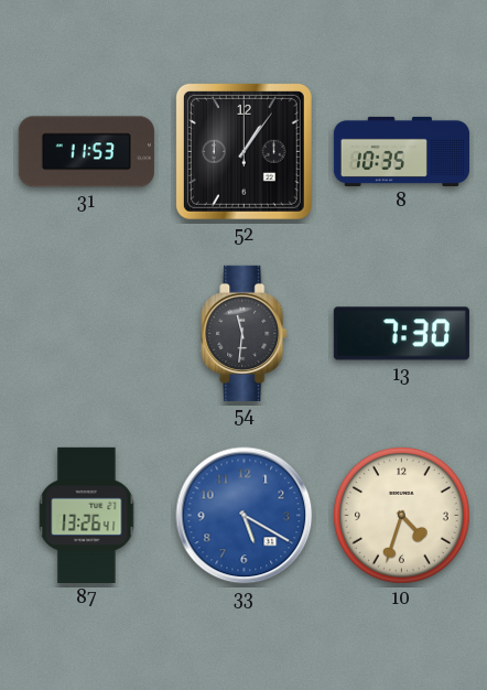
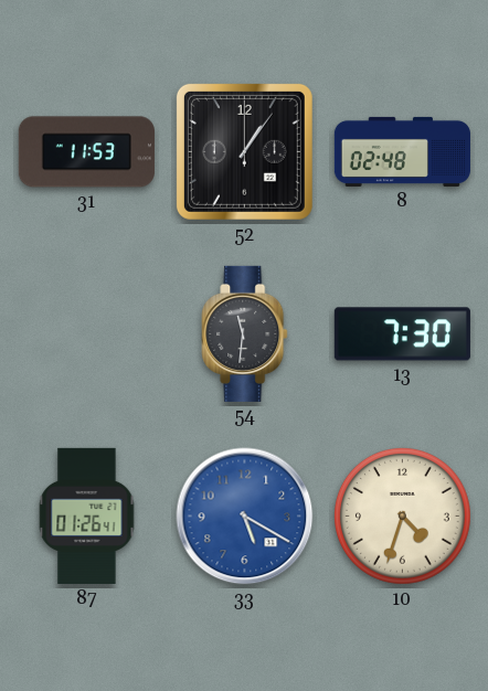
8: 10:35 -> 02:48 (402, 151)
87: 13:26 -> 01:26 (87, 515)
